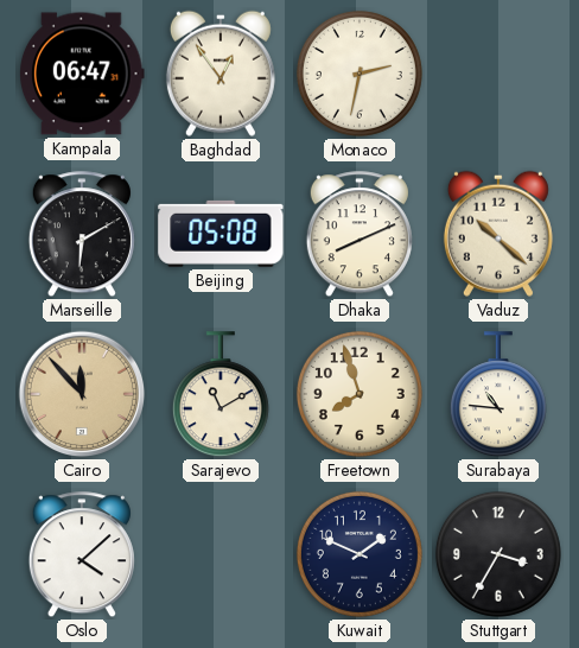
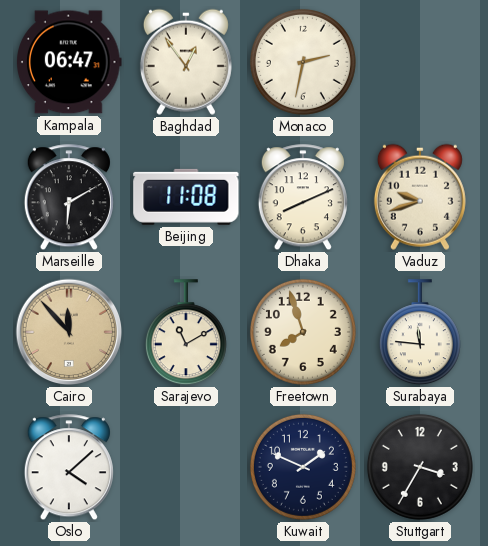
Beijing: 05:08 -> 11:08 (186, 197)
Vaduz: 10:22 -> 9:42 (420, 197)
Surabaya: 10:46 -> 11:46 (420, 333)
